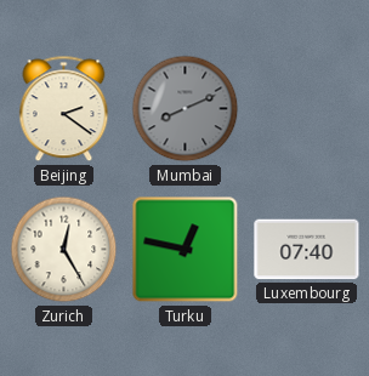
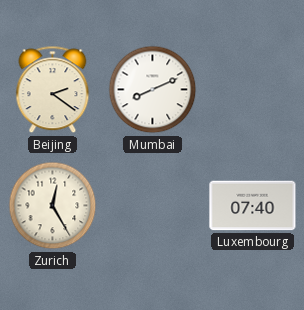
Mumbai dial: grey -> white (153, 90)
Turku: 12:47 -> none (186, 250)
